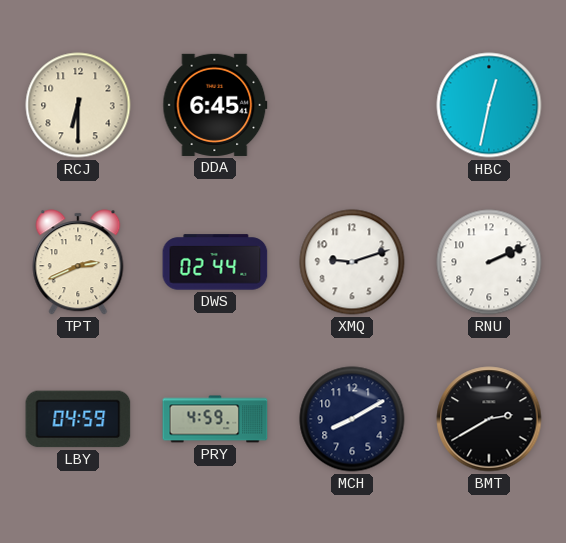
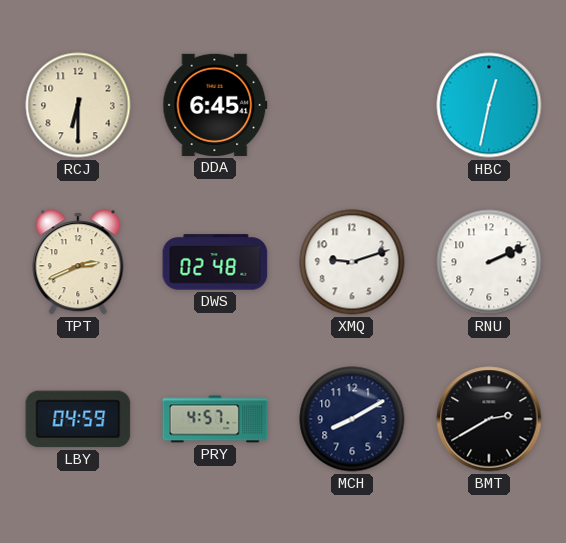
DWS: 02:44 -> 02:48 (215, 262)
PRY: 4:59 -> 4:57 (215, 419)
